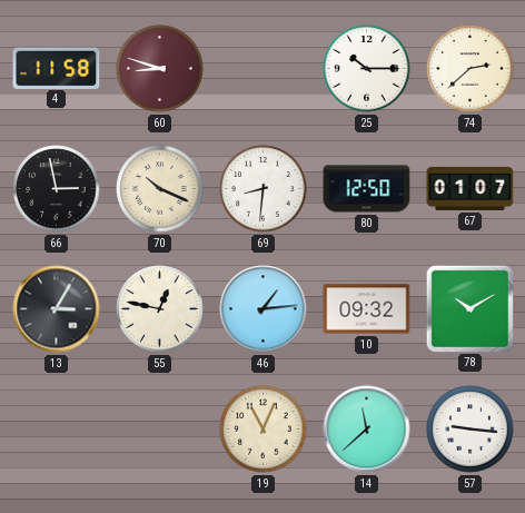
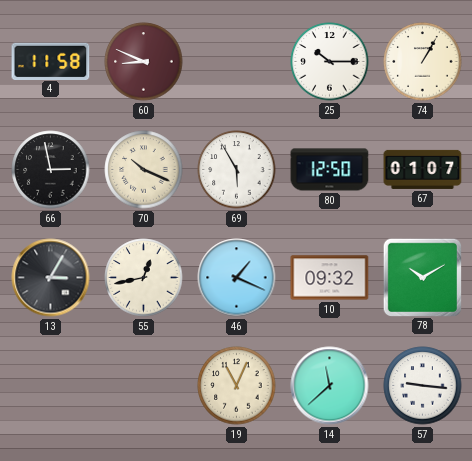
60: 8:48 -> 8:49 (144, 62)
74: 2:38 -> 1:05 (423, 62)
69: 8:31 -> 5:55 (237, 170)
55: 12:47 -> 12:43 (144, 278)
46: 1:14 -> 1:19 (237, 278)
